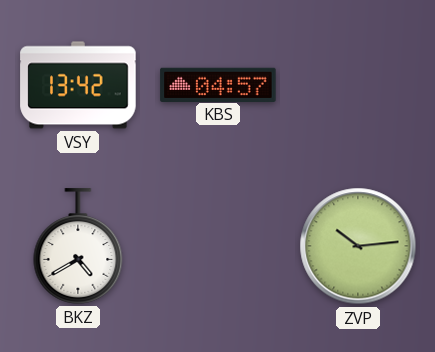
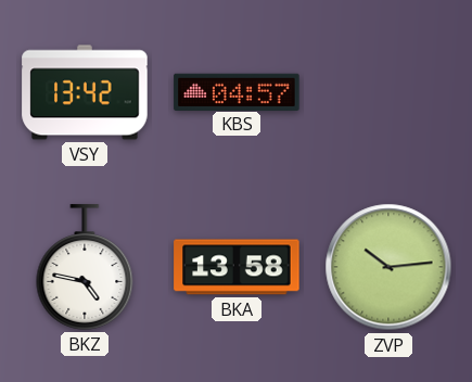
BKZ: 4:40 -> 4:47 (85, 267)
BKA: none -> 13:58 (237, 267)
